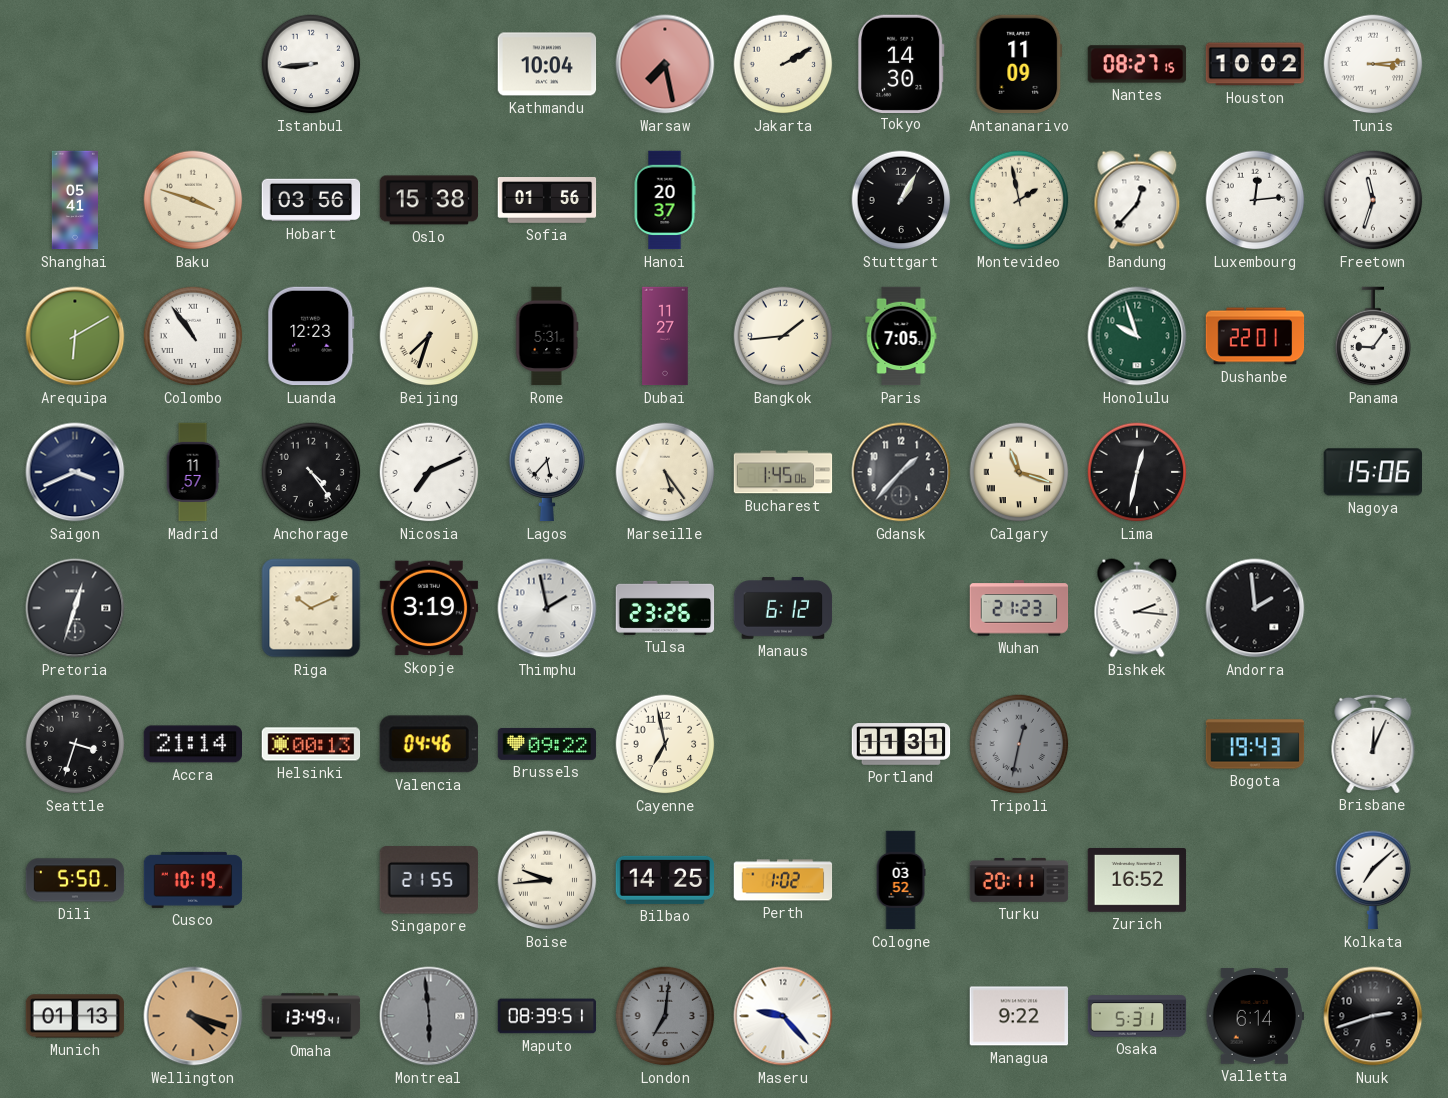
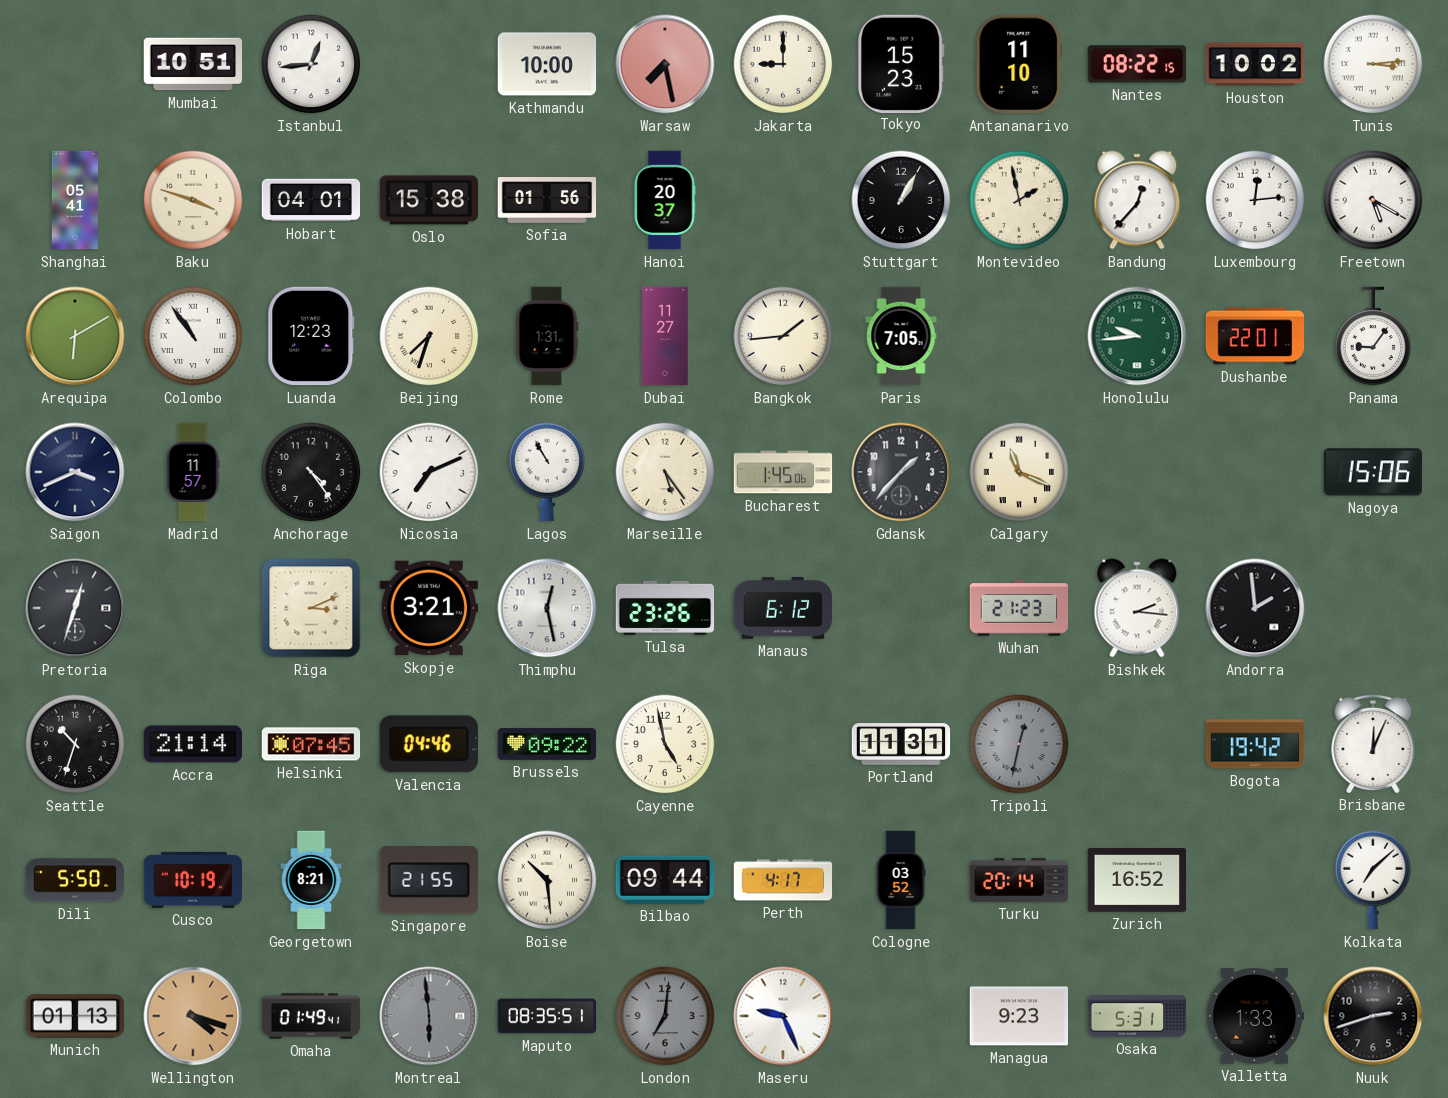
Mumbai: none -> 10:51 (193, 64)
Istanbul: 8:44 -> 12:44 (311, 64)
Kathmandu: 10:04 -> 10:00 (547, 64)
Jakarta: 2:10 -> 9:00 (783, 64)
Tokyo: 14:30 -> 15:23 (902, 63)
Antananarivo: 11:09 -> 11:10 (1019, 64)
Nantes: 08:27 -> 08:22 (1137, 64)
Hobart: 03:56 -> 04:01 (311, 200)
Freetown: 11:33 -> 5:20 (1373, 200)
Rome: 5:31 -> 1:31 (547, 336)
Honolulu: 9:57 -> 9:44 (1137, 336)
Lagos: 5:37 -> 10:55 (547, 472)
Calgary: 11:18 -> 11:19 (1019, 472)
Lima: 12:32 -> none (1137, 472)
Riga: 10:11 -> 3:11 (311, 608)
Skopje: 3:19 -> 3:21 (429, 608)
Thimphu: 1:58 -> 12:28 (547, 608)
Seattle: 3:33 -> 10:33 (75, 744)
Helsinki: 00:13 -> 07:45 (311, 744)
Cayenne: 6:58 -> 4:58 (665, 744)
Bogota: 19:43 -> 19:42 (1255, 744)
Georgetown: none -> 8:21 (311, 880)
Boise: 9:44 -> 10:29 (547, 880)
Bilbao: 14:25 -> 09:44 (665, 880)
Perth: 1:02 -> 4:17 (783, 880)
Turku: 20:11 -> 20:14 (1019, 880)
Omaha: 13:49 -> 01:49 (311, 1016)
Maputo: 08:39 -> 08:35 (547, 1016)
Maseru: 9:23 -> 9:26 (783, 1016)
Managua: 9:22 -> 9:23 (1018, 1016)
Valletta: 6:14 -> 1:33 (1255, 1016)
